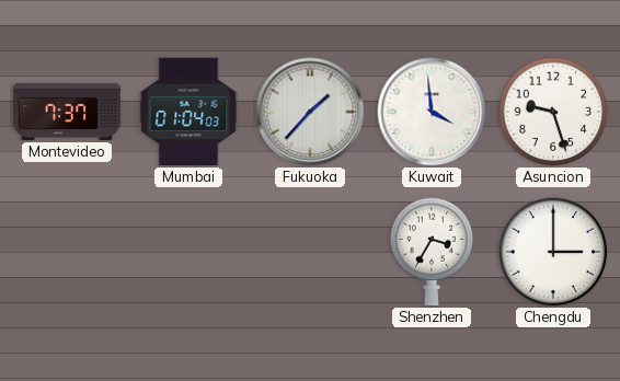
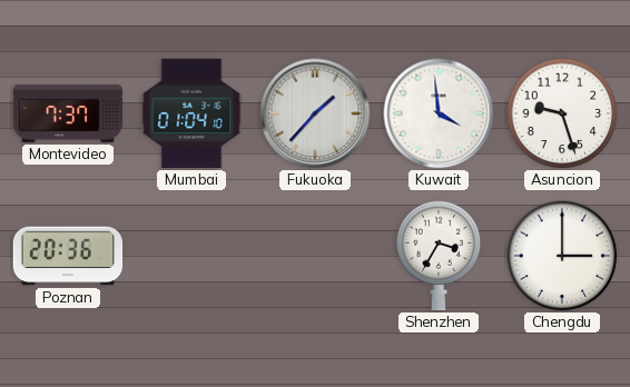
Mumbai: 01:04:03 -> 01:04:10 (191, 113)
Poznan: none -> 20:36 (68, 256)
